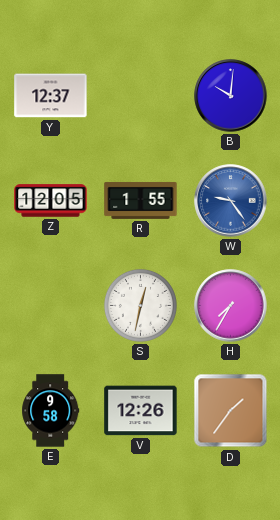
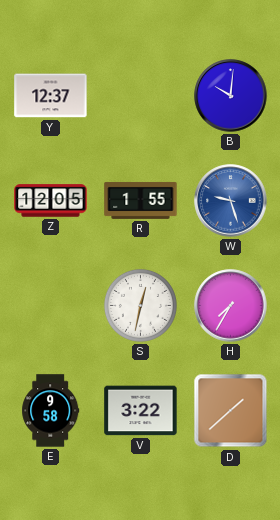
W: 9:24 -> 9:27 (231, 201)
V: 12:26 -> 3:22 (141, 411)
D: 1:36 -> 1:38 (231, 411)
